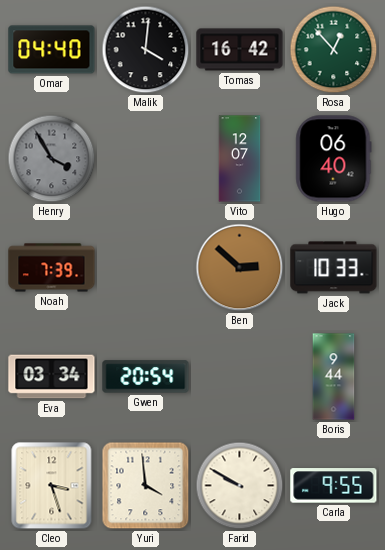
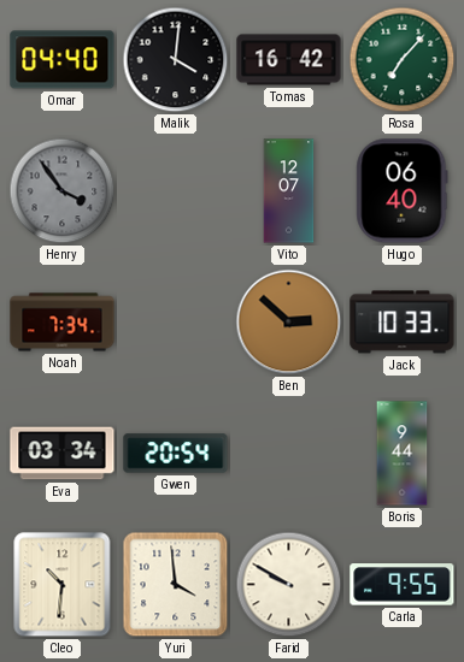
Rosa: 12:53 -> 7:07 (403, 60)
Henry: 3:55 -> 3:54 (63, 191)
Noah: 7:39 -> 7:34 (63, 323)
Cleo: 3:27 -> 10:31 (63, 585)
